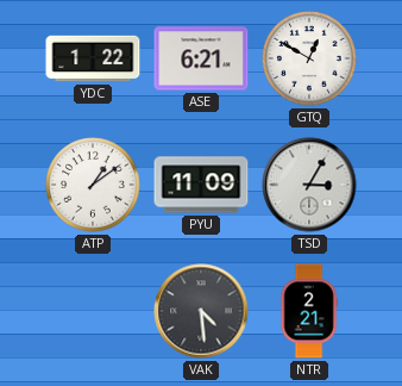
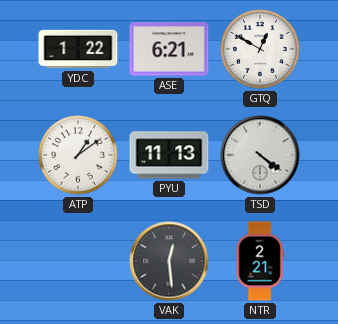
PYU: 11:09 -> 11:13 (169, 155)
TSD: 3:05 -> 4:21 (260, 155)
VAK: 4:29 -> 12:29 (169, 261)
